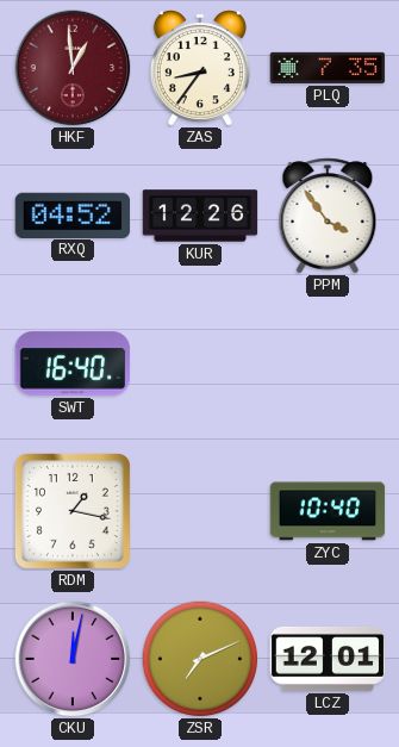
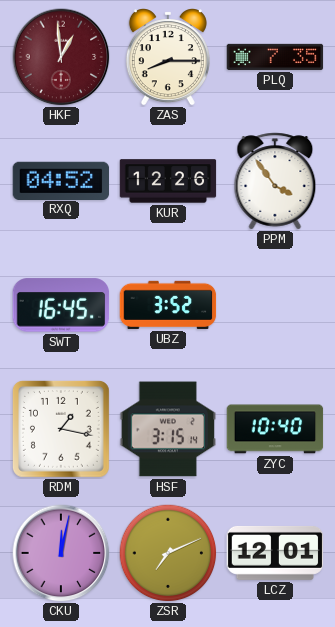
ZAS: 8:36 -> 8:15 (168, 57)
SWT: 16:40 -> 16:45 (61, 305)
UBZ: none -> 3:52 (168, 305)
HSF: none -> 3:15 (168, 429)
